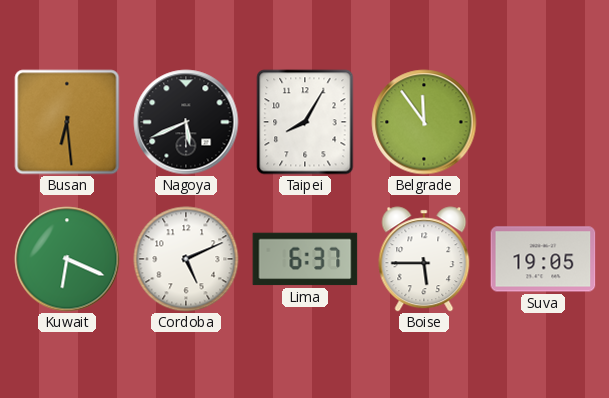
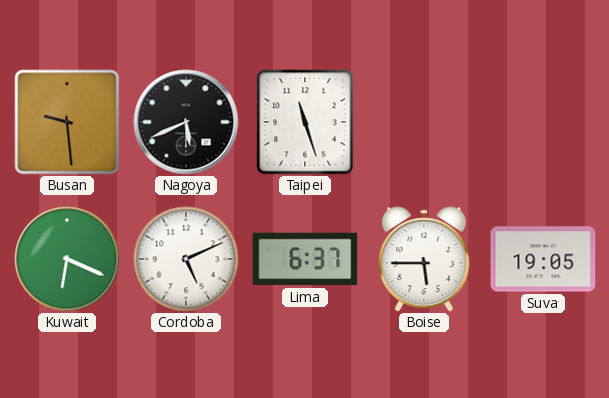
Busan: 6:29 -> 9:29 (67, 122)
Taipei: 8:05 -> 11:27 (305, 122)
Belgrade: 11:54 -> none (424, 122)
